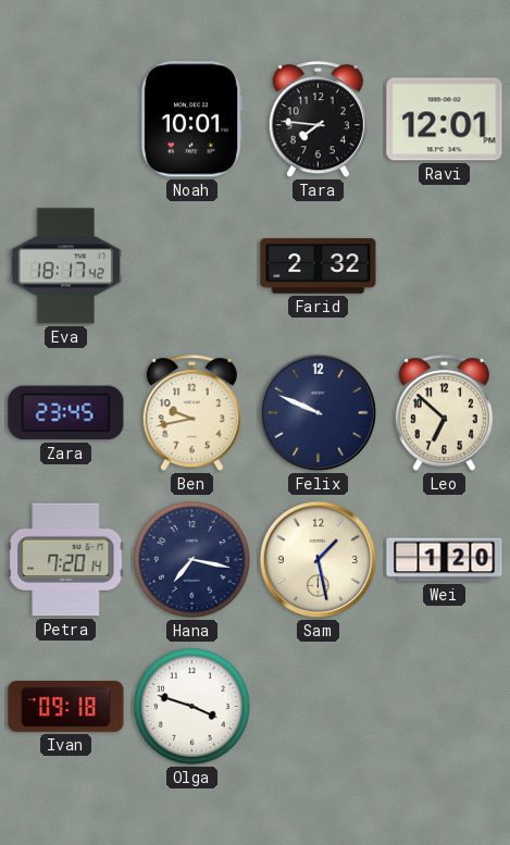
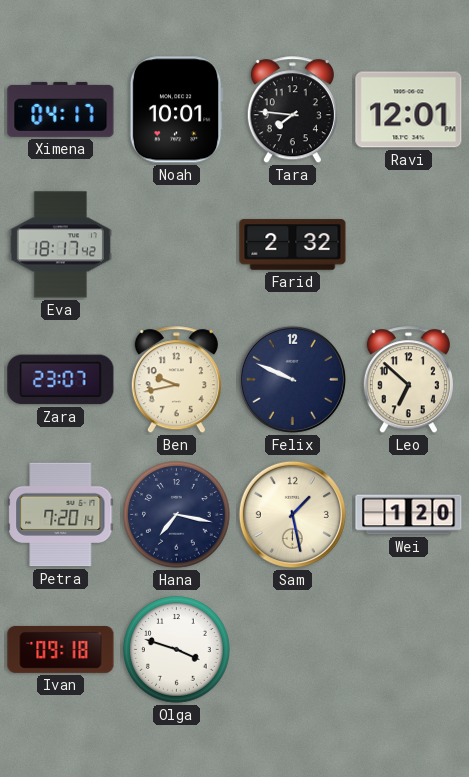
Ximena: none -> 04:17 (61, 109)
Zara: 23:45 -> 23:07 (61, 380)
